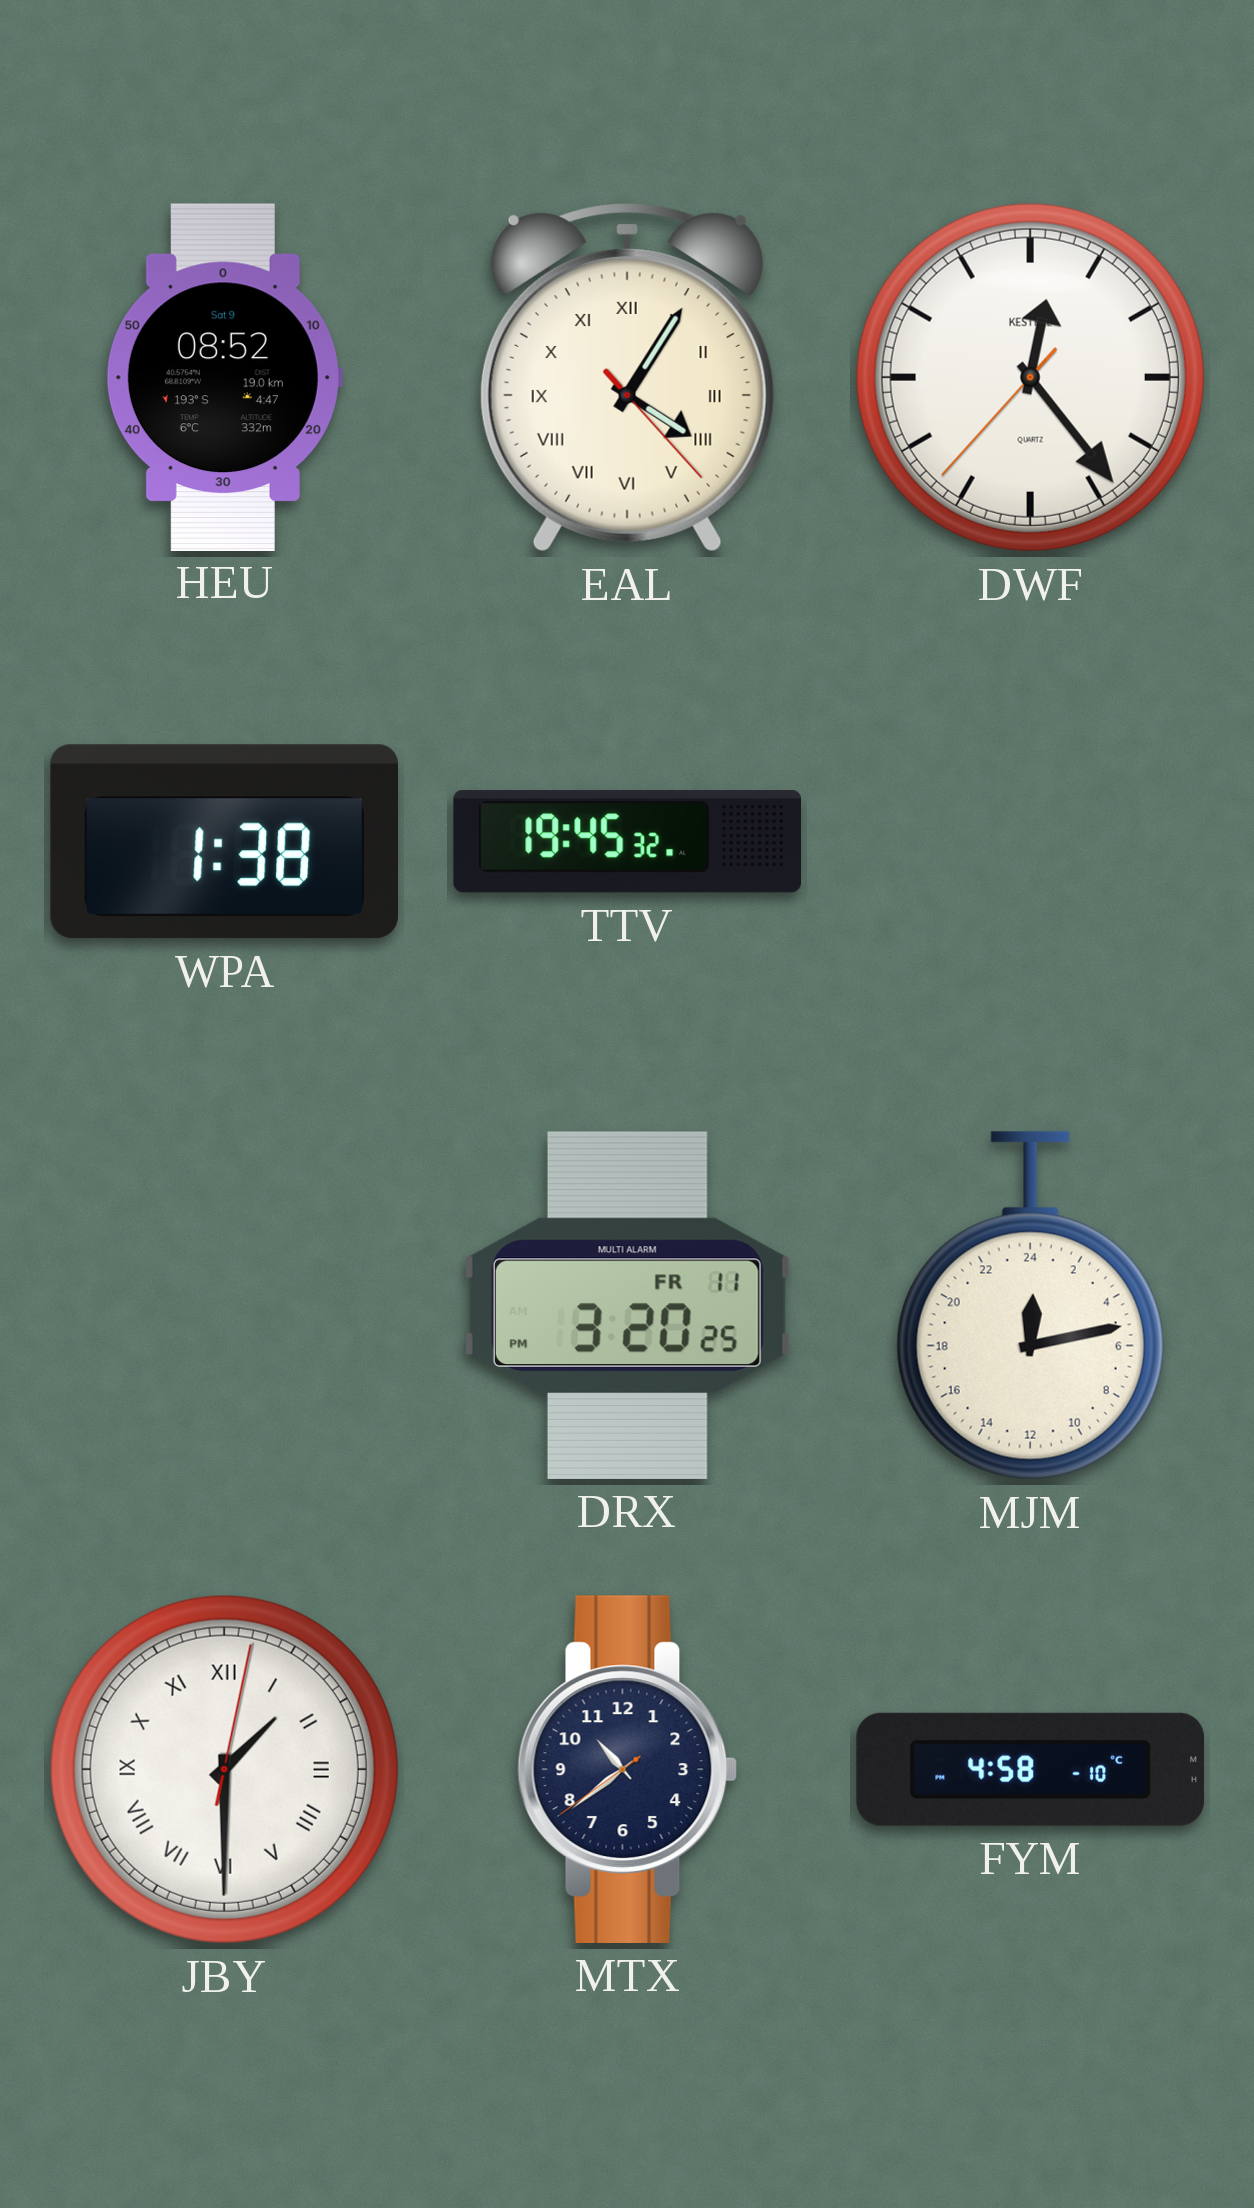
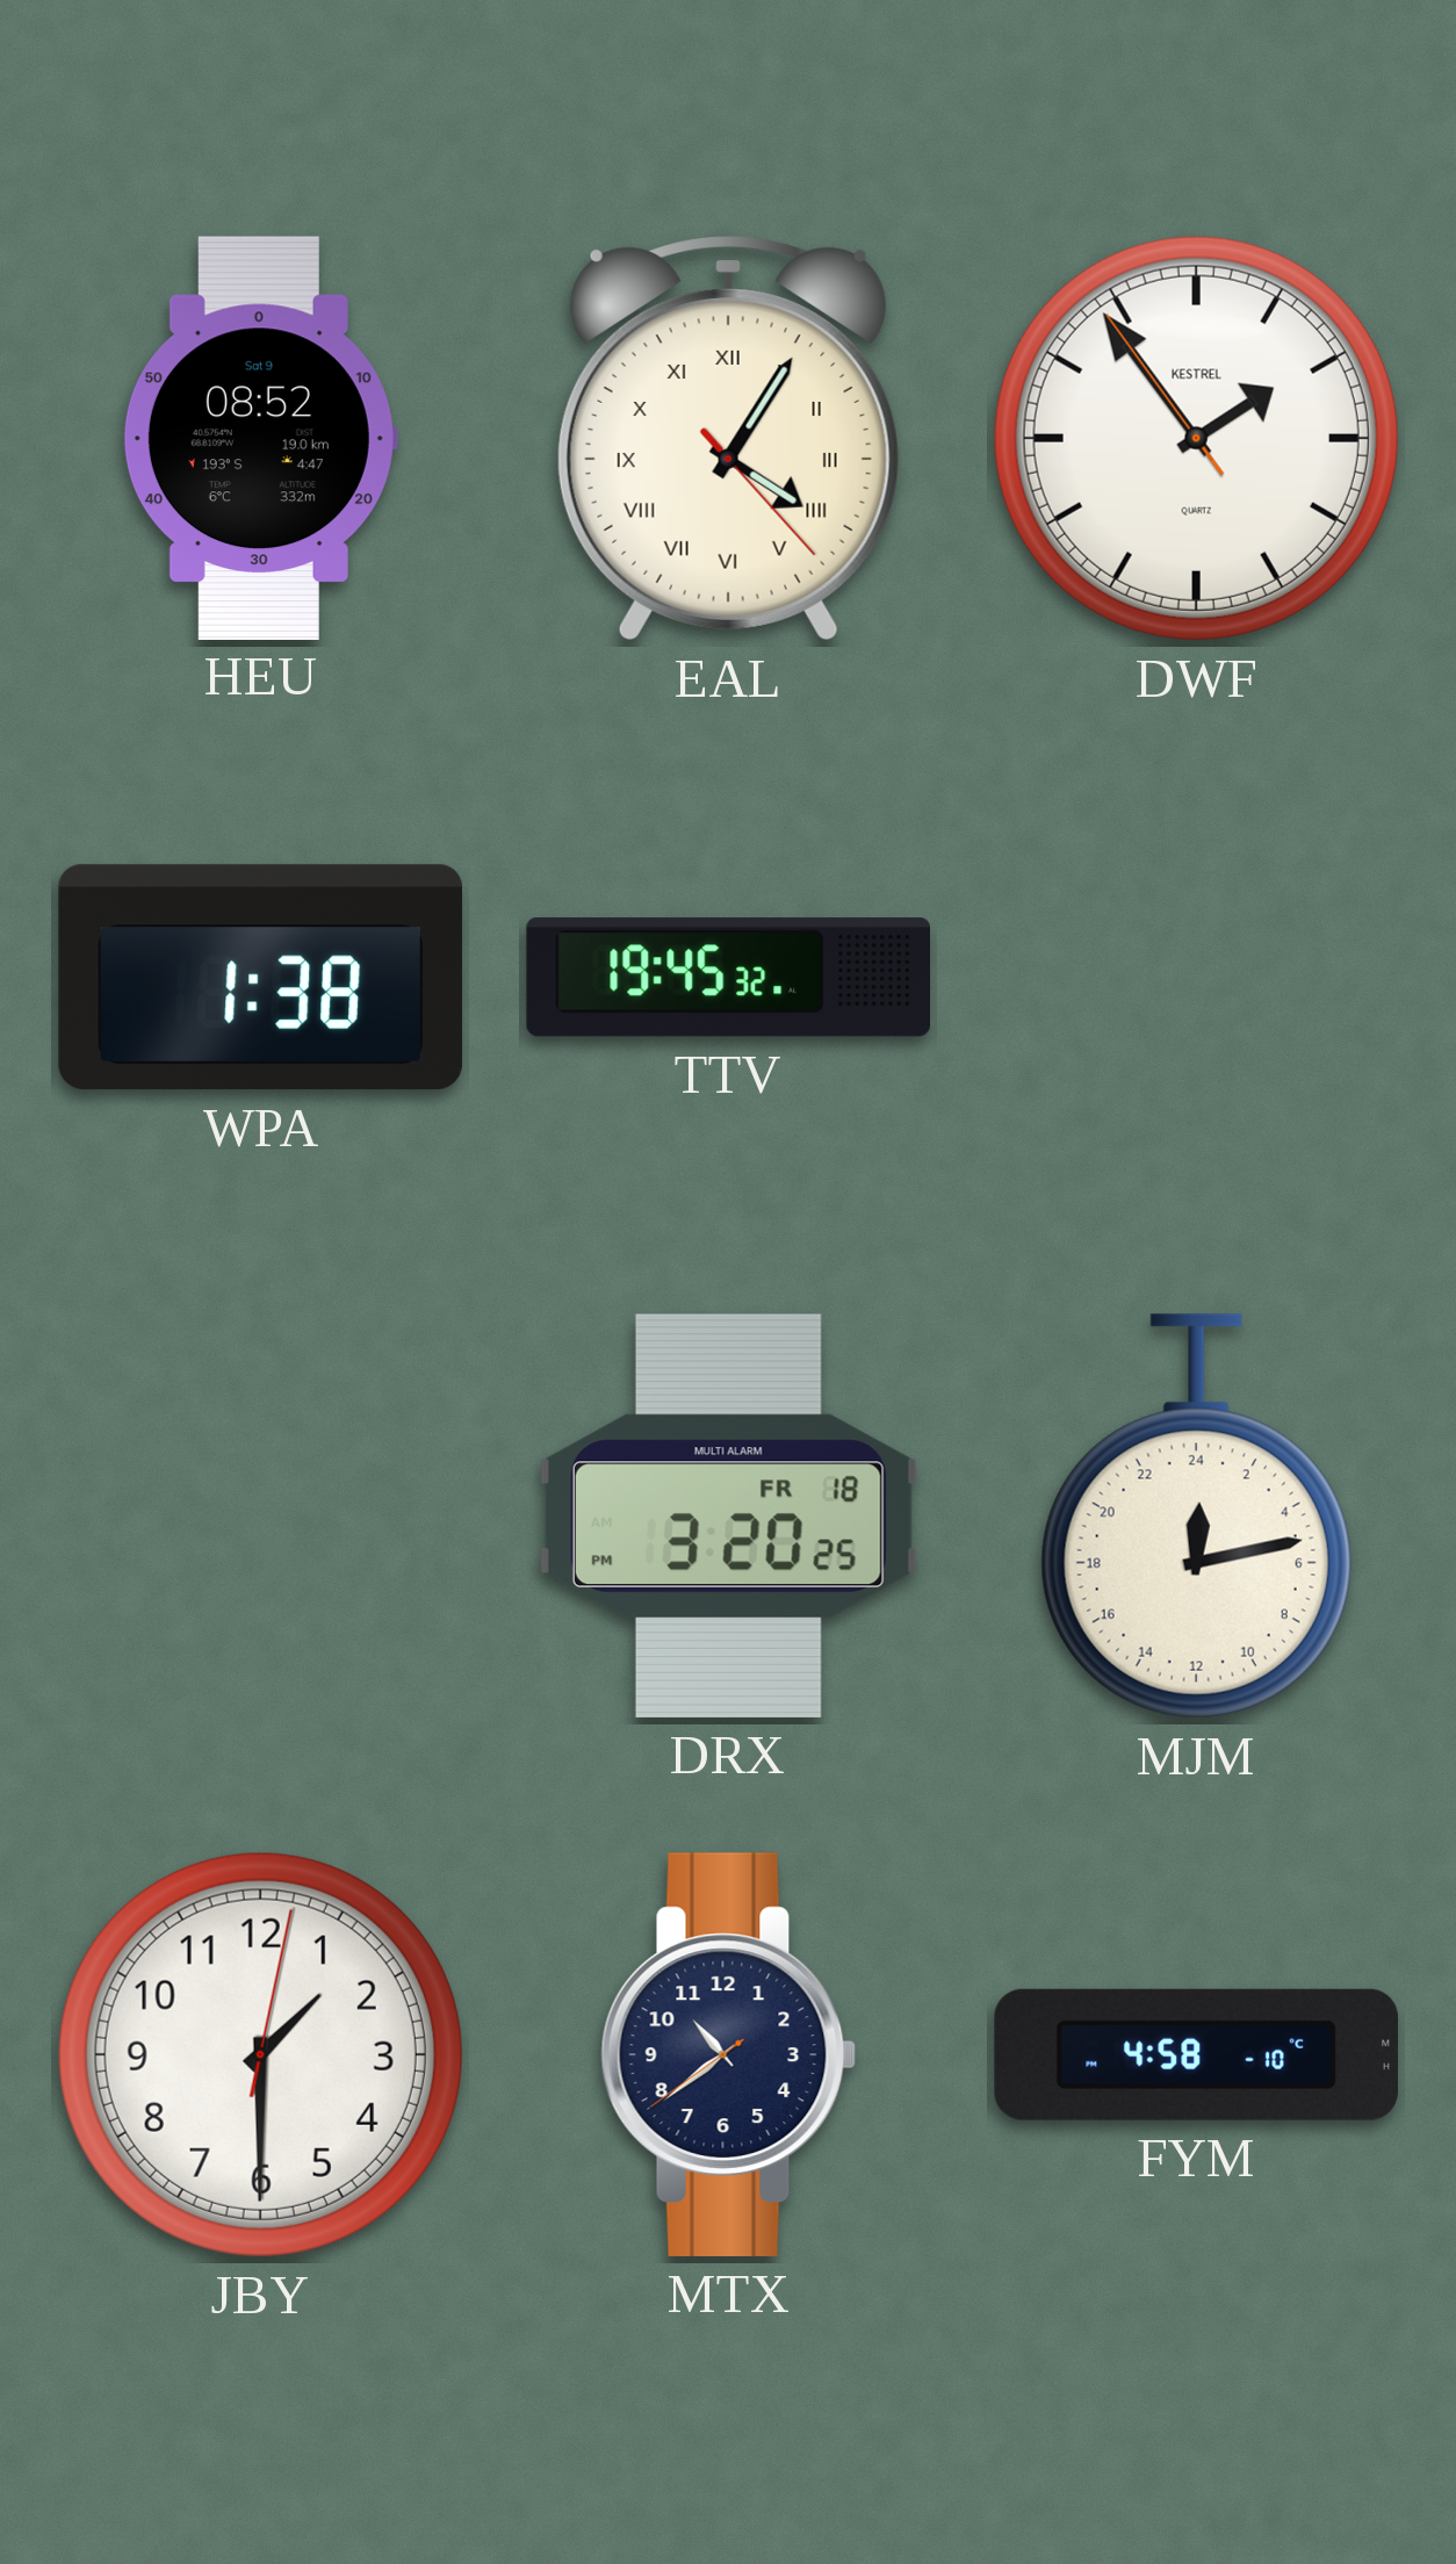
DWF: 12:23 -> 1:53 (1196, 438)
DRX date: FR 11 -> FR 18 (728, 1515)
JBY numerals: Roman -> Arabic (260, 2054)
